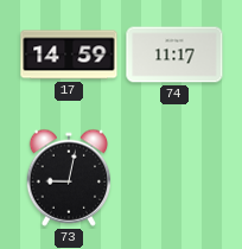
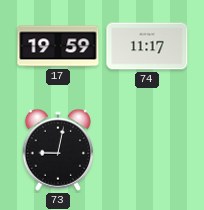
17: 14:59 -> 19:59 (58, 46)
